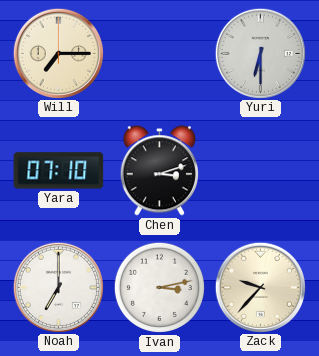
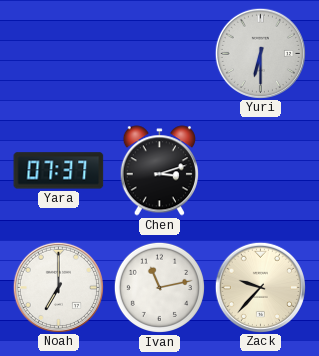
Will: 7:15 -> none (58, 53)
Yara: 07:10 -> 07:37 (59, 171)
Ivan: 3:13 -> 11:13 (159, 287)
